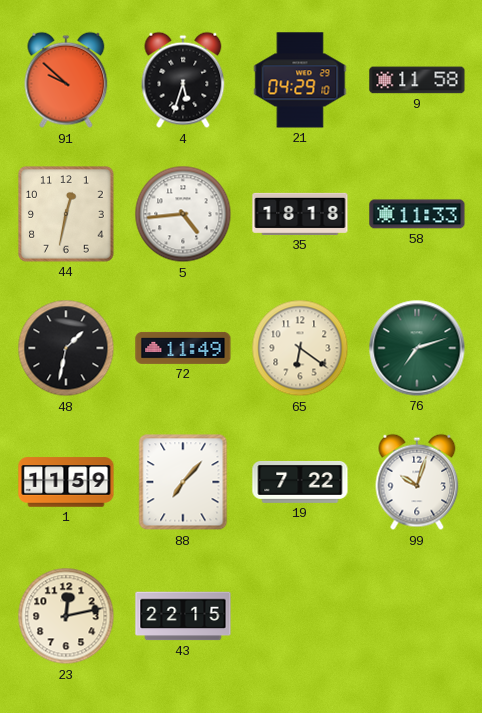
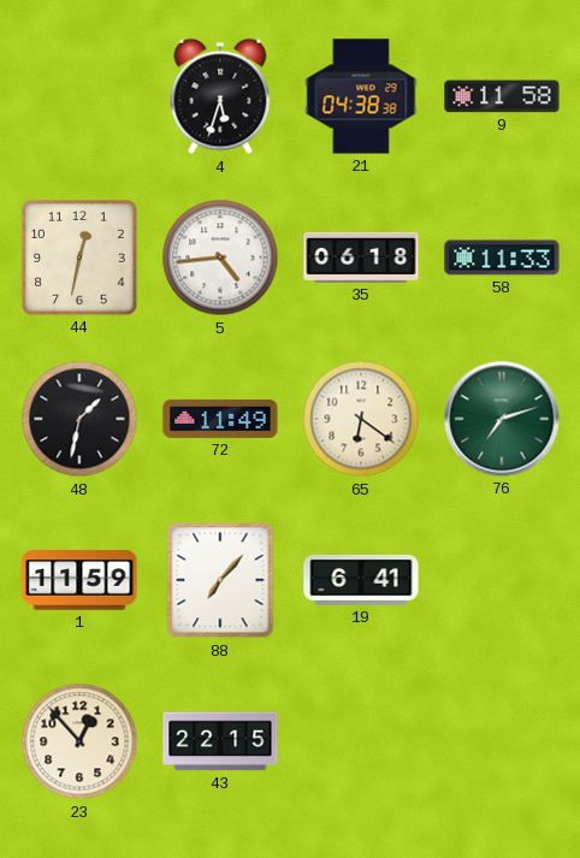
91: 9:52 -> none (66, 80)
21: 04:29 -> 04:38 (361, 96)
35: 18:18 -> 06:18 (361, 258)
19: 7:22 -> 6:41 (361, 580)
99: 10:03 -> none (417, 482)
23: 12:13 -> 12:53 (79, 741)
